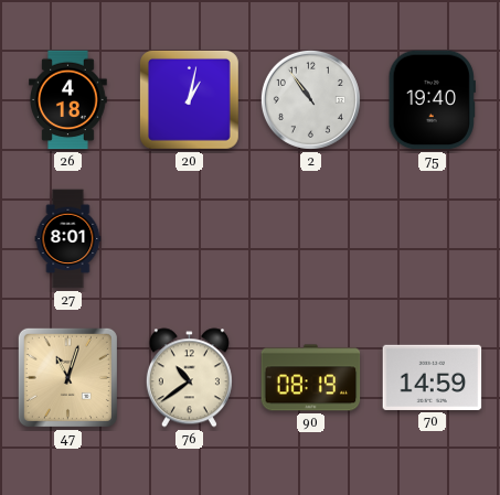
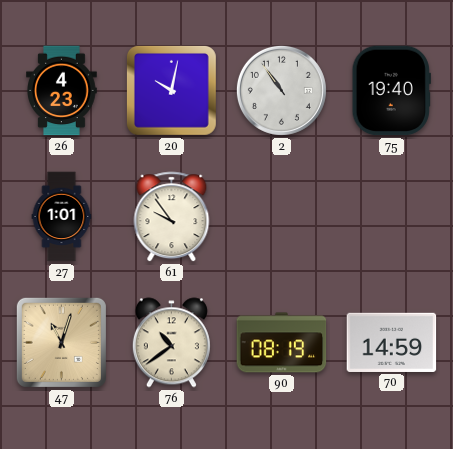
26: 4:18 -> 4:23 (62, 91)
20: 1:02 -> 10:02 (171, 90)
27: 8:01 -> 1:01 (62, 217)
61: none -> 9:54 (172, 217)
